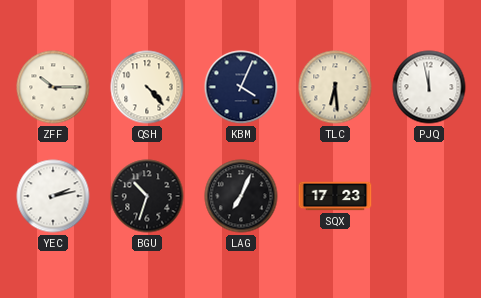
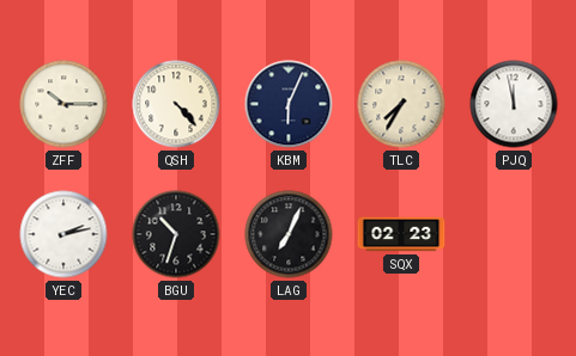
KBM: 4:04 -> 6:04 (289, 104)
TLC: 6:29 -> 7:35 (401, 104)
SQX: 17:23 -> 02:23 (401, 234)
